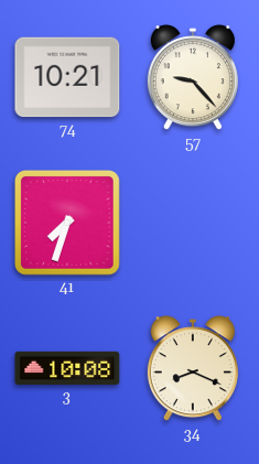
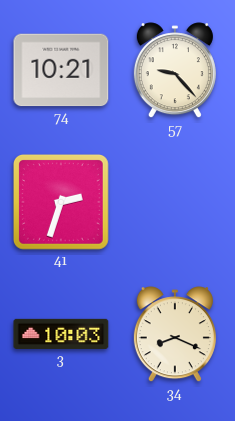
41: 7:33 -> 2:33 (62, 203)
3: 10:08 -> 10:03 (61, 334)
